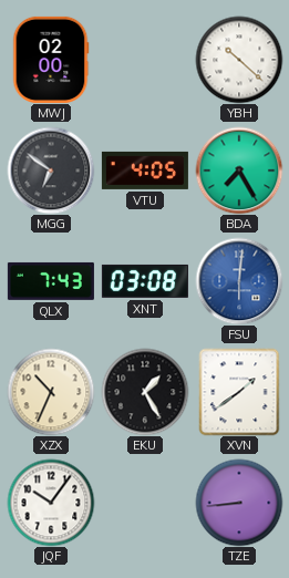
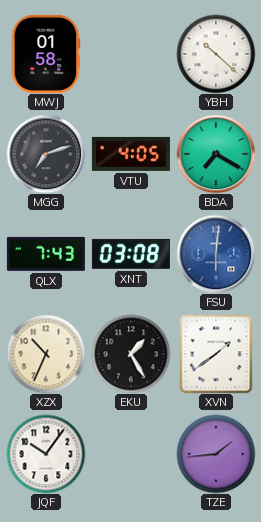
MWJ: 02:00 -> 01:58 (46, 54)
MGG: 6:51 -> 7:12 (46, 154)
BDA: 7:25 -> 7:20 (216, 154)
TZE: 8:44 -> 1:44 (216, 454)
